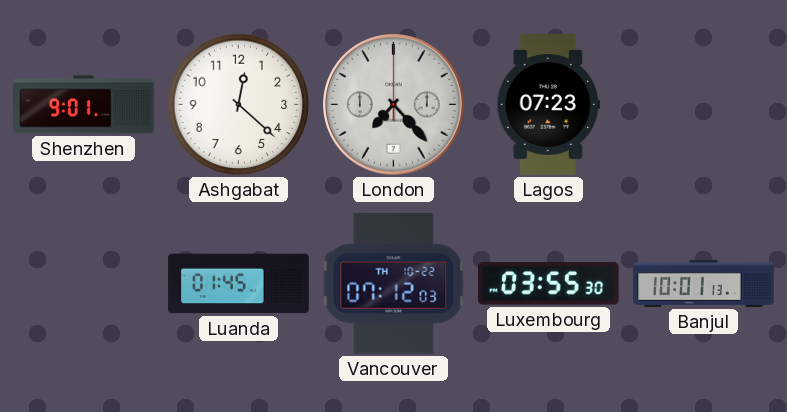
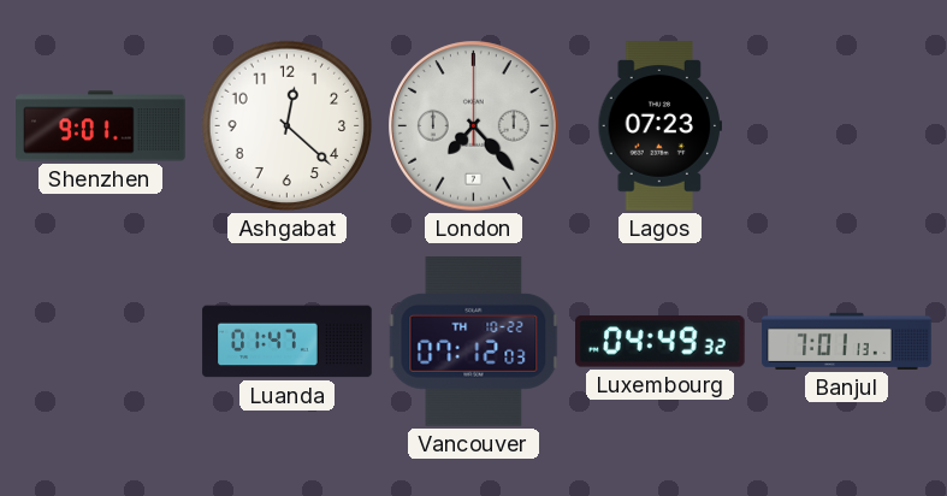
Luanda: 01:45 -> 01:47 (288, 342)
Luxembourg: 03:55 -> 04:49 (661, 342)
Banjul: 10:01 -> 7:01 (847, 341)
